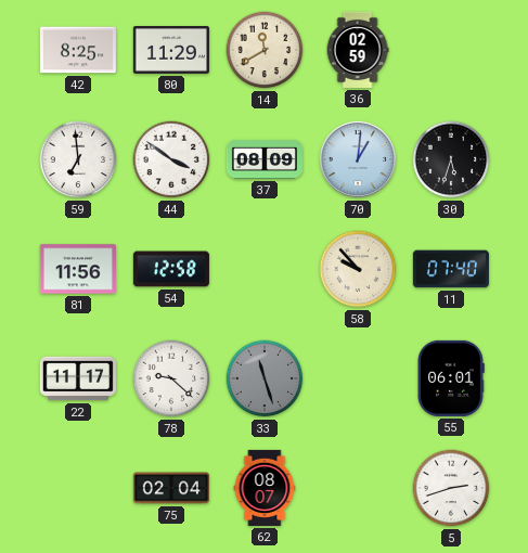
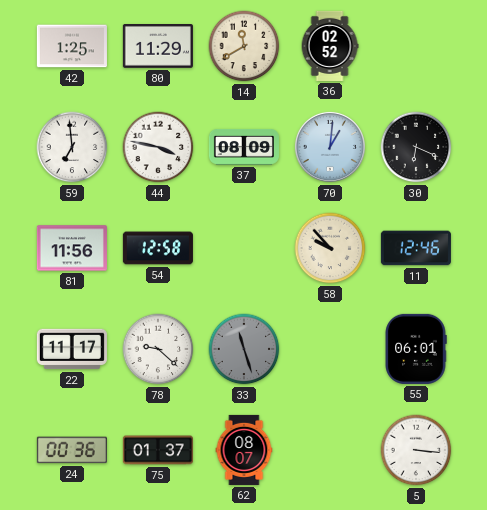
42: 8:25 -> 1:25 (72, 46)
36: 02:59 -> 02:52 (330, 46)
44: 3:51 -> 3:47 (158, 147)
30: 5:33 -> 6:19 (416, 147)
11: 07:40 -> 12:46 (416, 248)
24: none -> 00:36 (72, 450)
75: 02:04 -> 01:37 (158, 450)
5: 2:42 -> 3:16 (416, 450)
